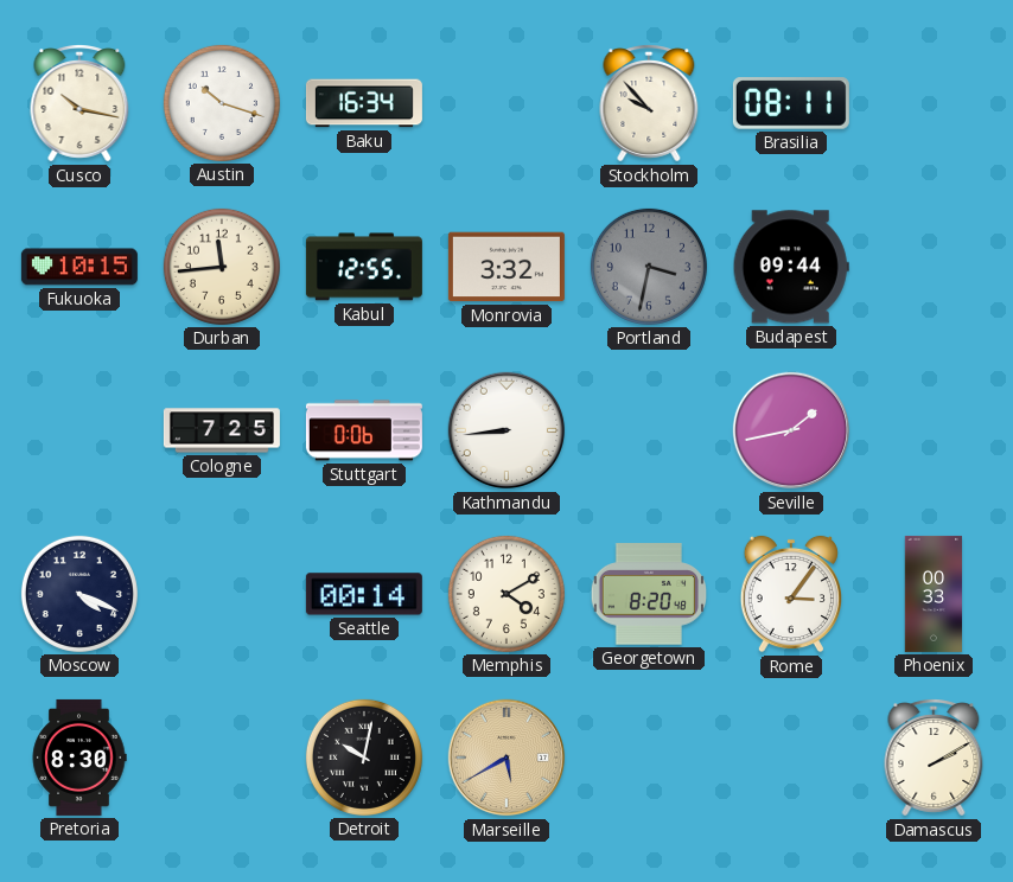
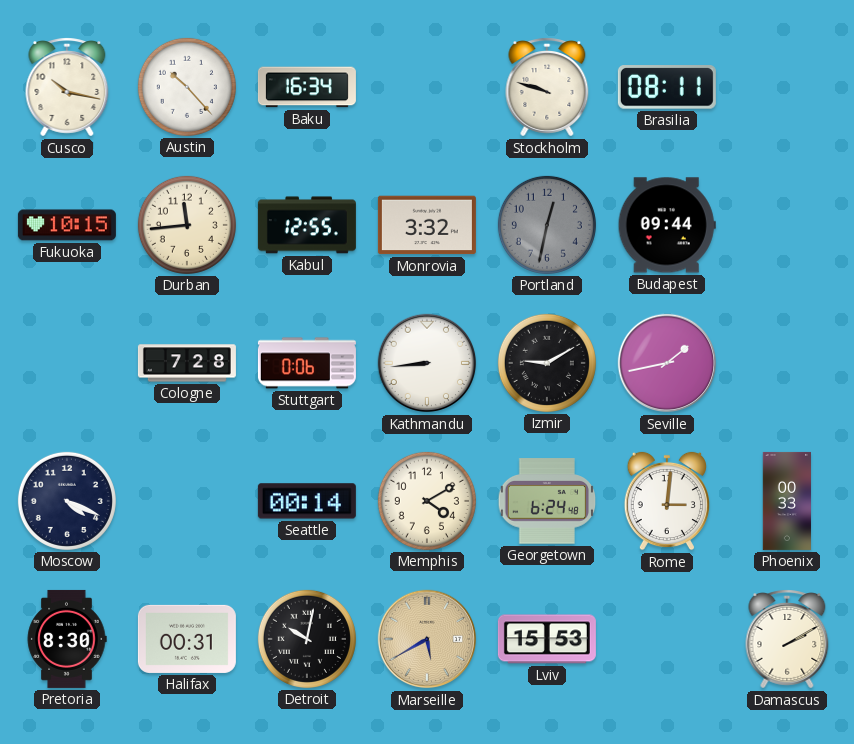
Austin: 10:18 -> 10:23 (187, 87)
Stockholm: 9:53 -> 9:48 (547, 87)
Portland: 3:32 -> 12:32 (547, 225)
Cologne: 7:25 -> 7:28 (187, 363)
Izmir: none -> 9:10 (547, 363)
Georgetown: 8:20 -> 6:24 (547, 501)
Rome: 3:06 -> 3:01 (667, 501)
Halifax: none -> 00:31 (187, 639)
Lviv: none -> 15:53 (547, 639)
